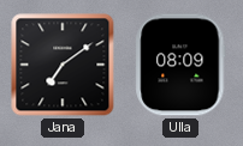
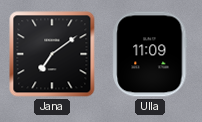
Ulla: 08:09 -> 11:09 (150, 54)
